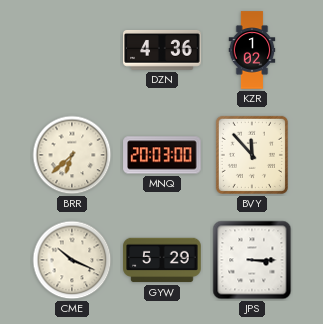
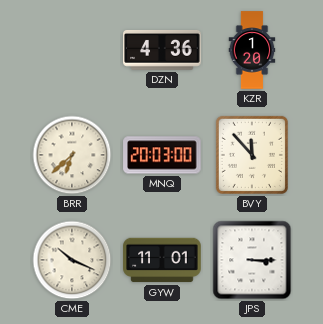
KZR: 1:02 -> 1:20 (252, 50)
GYW: 5:29 -> 11:01 (162, 260)
